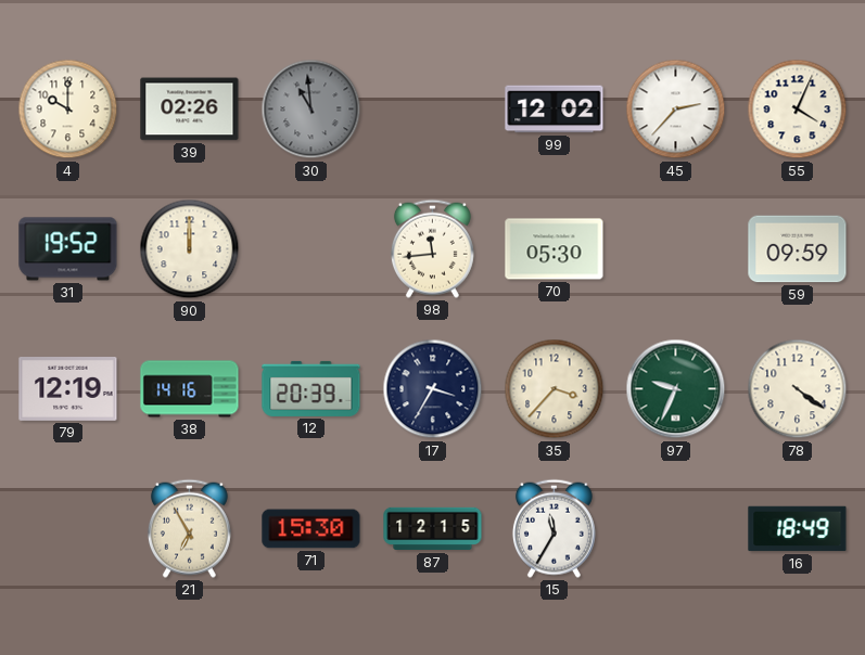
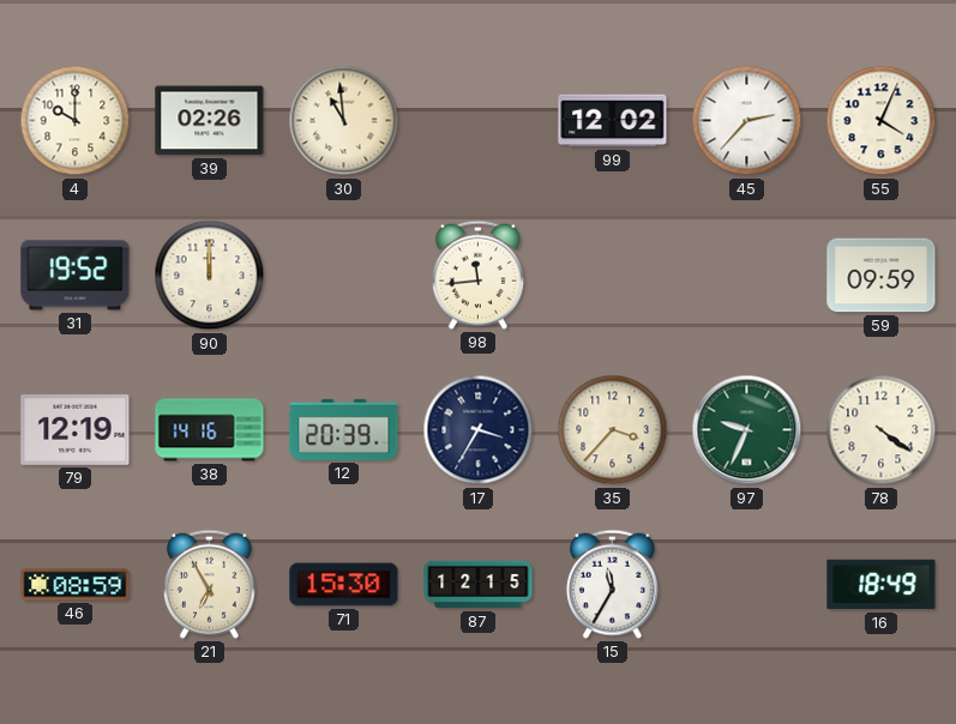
30 dial: grey -> cream (344, 121)
70: 05:30 -> none (555, 249)
46: none -> 08:59 (76, 585)
